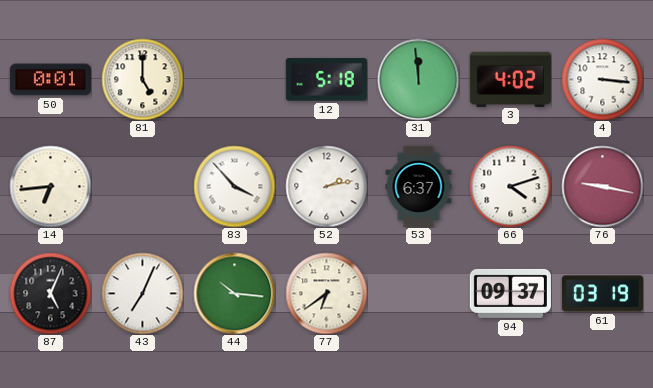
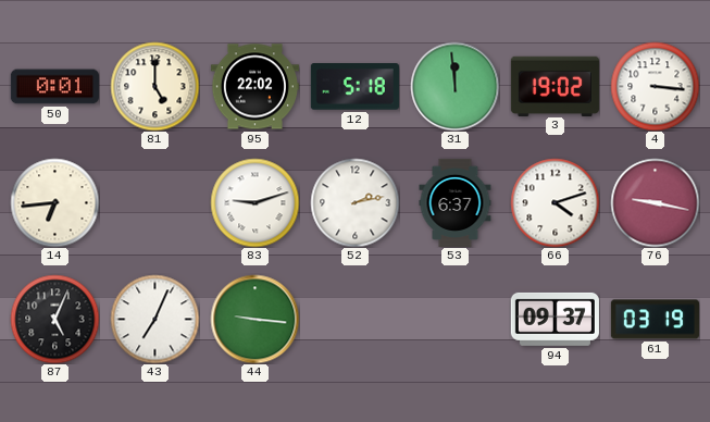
95: none -> 22:02 (254, 87)
3: 4:02 -> 19:02 (555, 86)
83: 3:53 -> 9:12 (254, 202)
44: 10:16 -> 9:16 (254, 319)
77: 6:39 -> none (326, 293)
